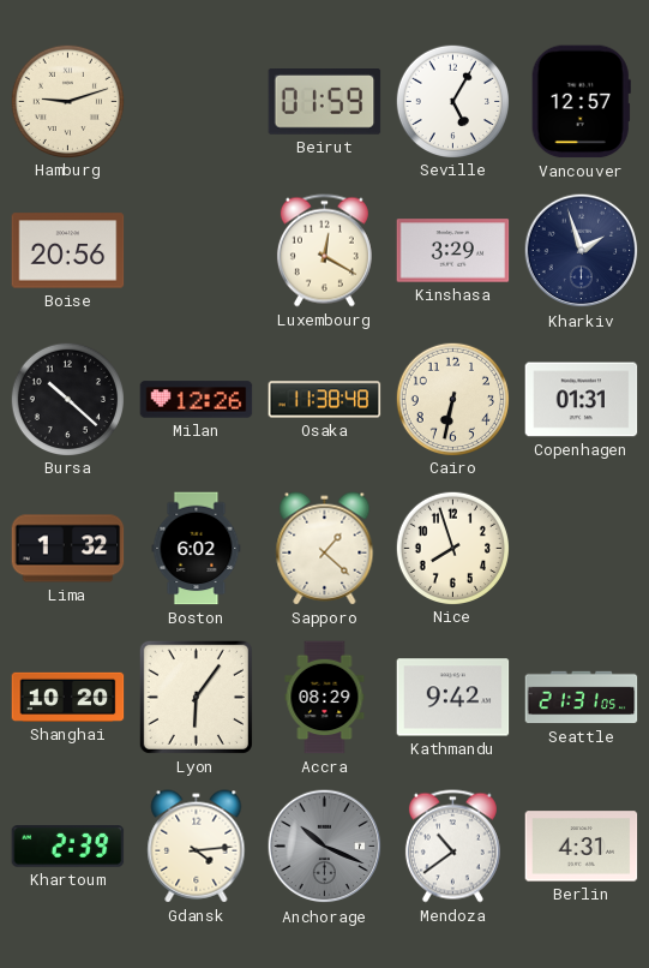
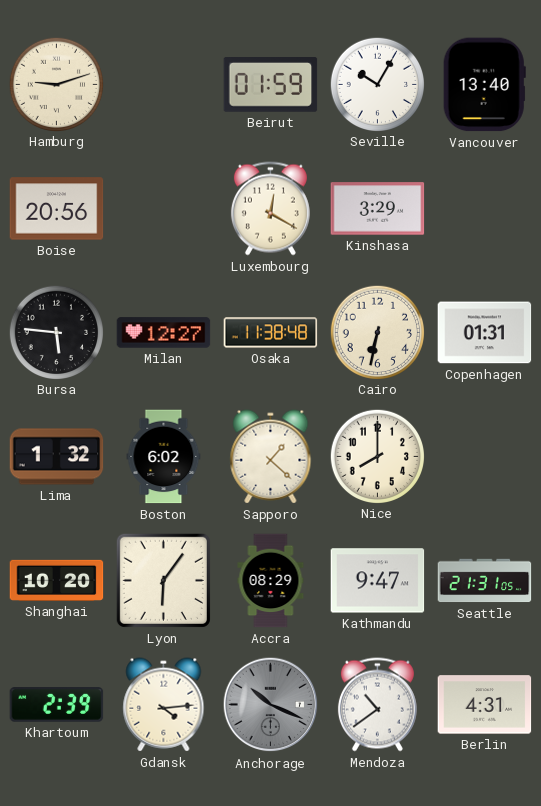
Seville: 5:05 -> 10:05 (377, 84)
Vancouver: 12:57 -> 13:40 (484, 85)
Kharkiv: 1:57 -> none (582, 251)
Bursa: 10:22 -> 5:46 (56, 332)
Milan: 12:26 -> 12:27 (164, 333)
Nice: 7:57 -> 8:00 (377, 456)
Kathmandu: 9:42 -> 9:47 (378, 581)
